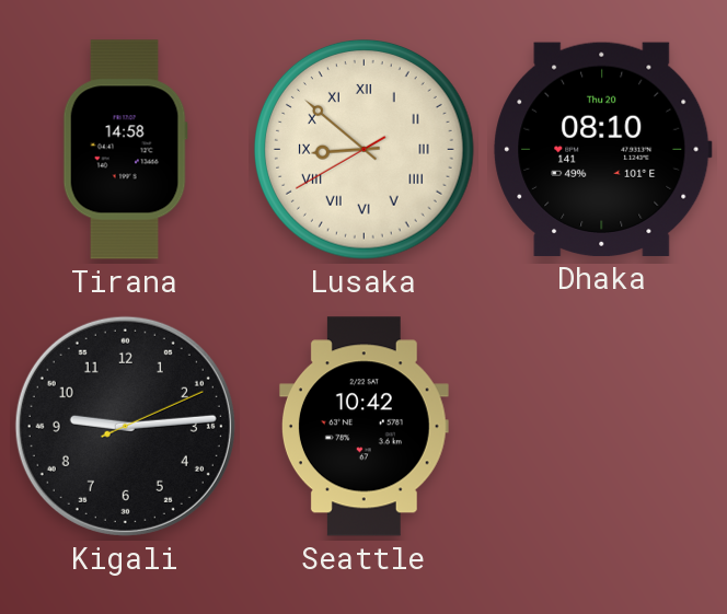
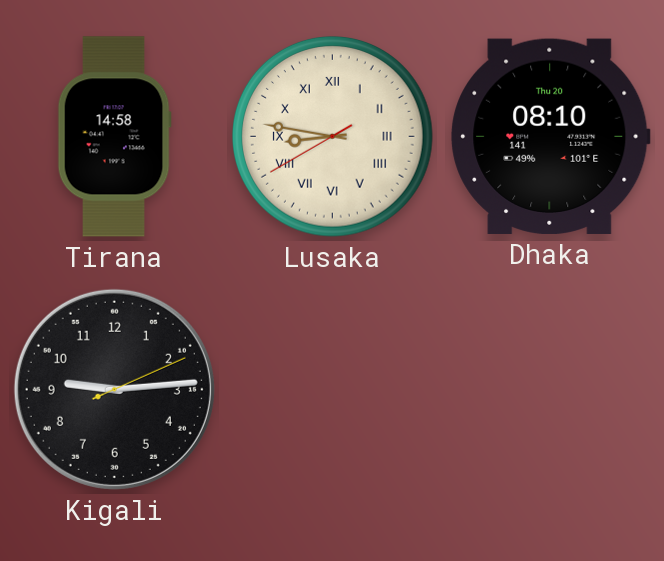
Lusaka: 8:51 -> 8:46 (333, 137)
Seattle: 10:42 -> none (363, 427)
